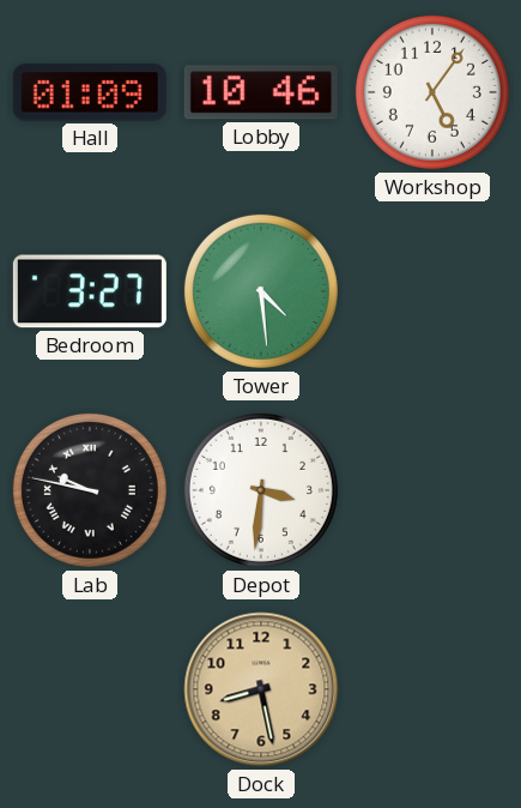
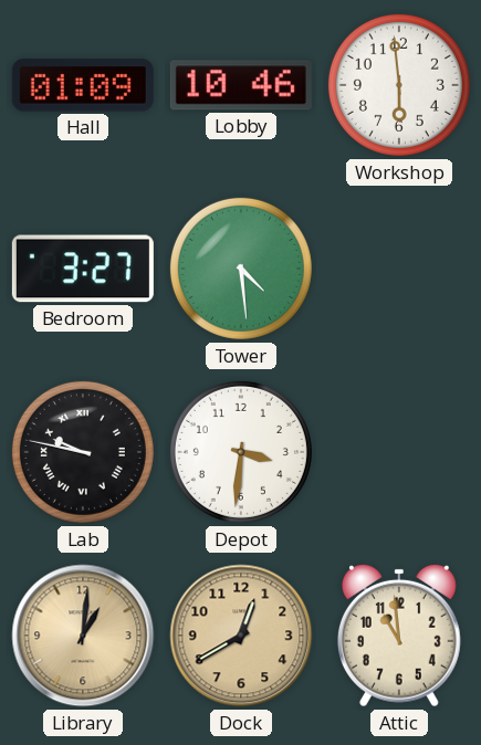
Workshop: 5:06 -> 5:59 (399, 85)
Library: none -> 1:01 (83, 636)
Dock: 8:28 -> 12:40 (241, 636)
Attic: none -> 10:59 (399, 636)
